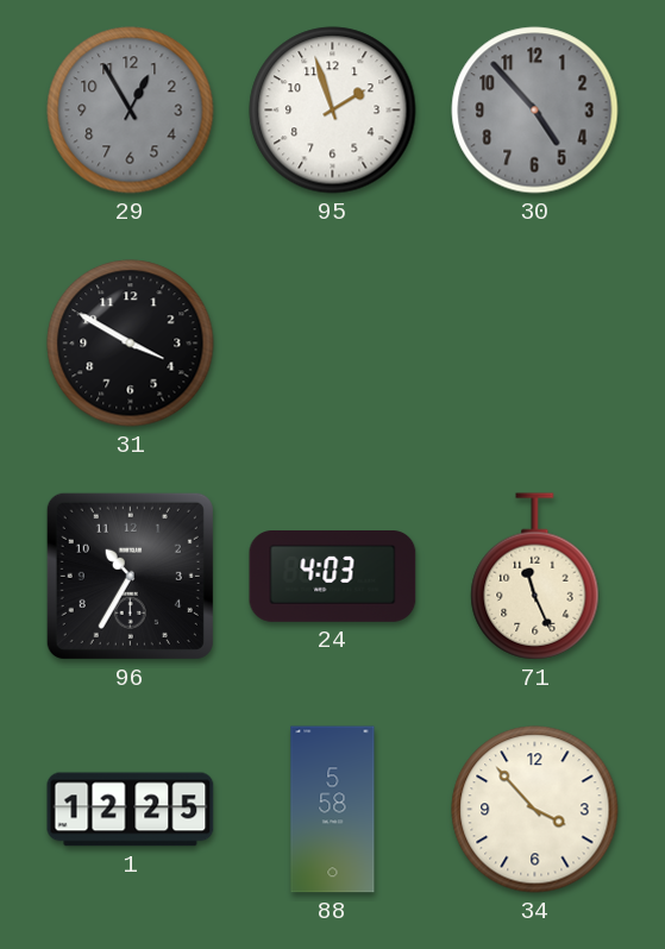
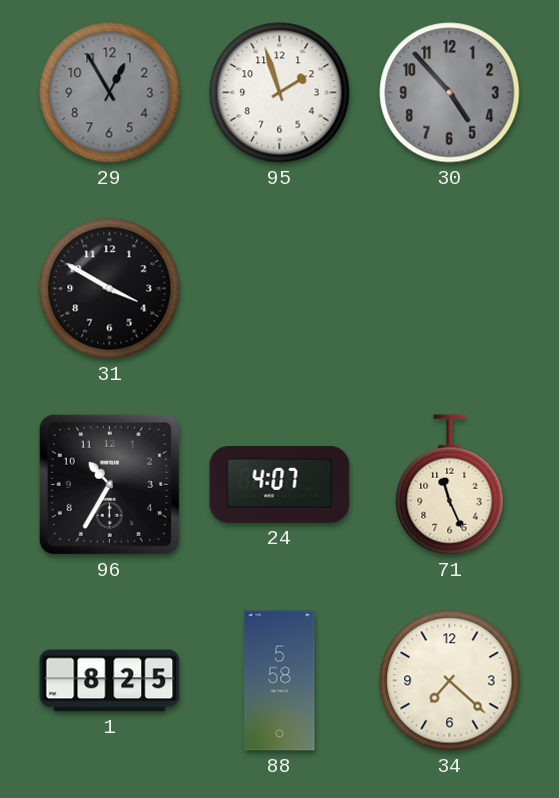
24: 4:03 -> 4:07 (280, 485)
1: 12:25 -> 8:25 (110, 681)
34: 3:53 -> 7:22 (450, 681)
